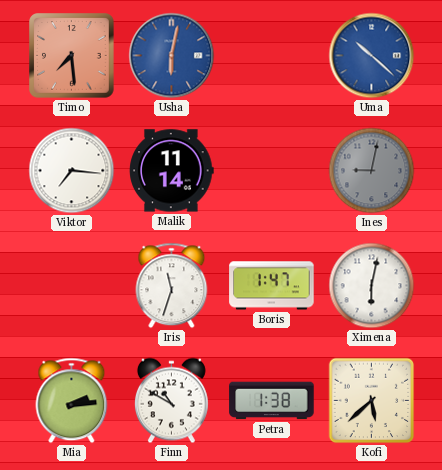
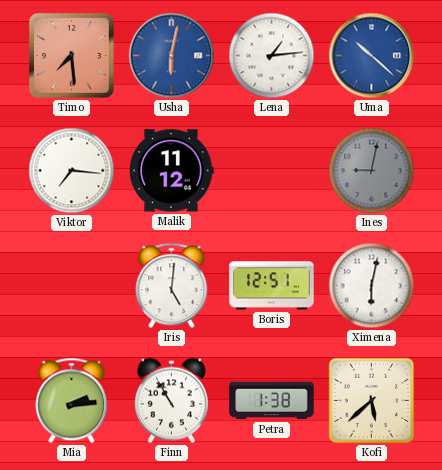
Lena: none -> 1:14 (272, 56)
Malik: 11:14 -> 11:12 (172, 171)
Iris: 11:33 -> 5:01 (172, 286)
Boris: 1:47 -> 12:51 (272, 286)
Finn: 10:50 -> 10:55 (171, 401)
